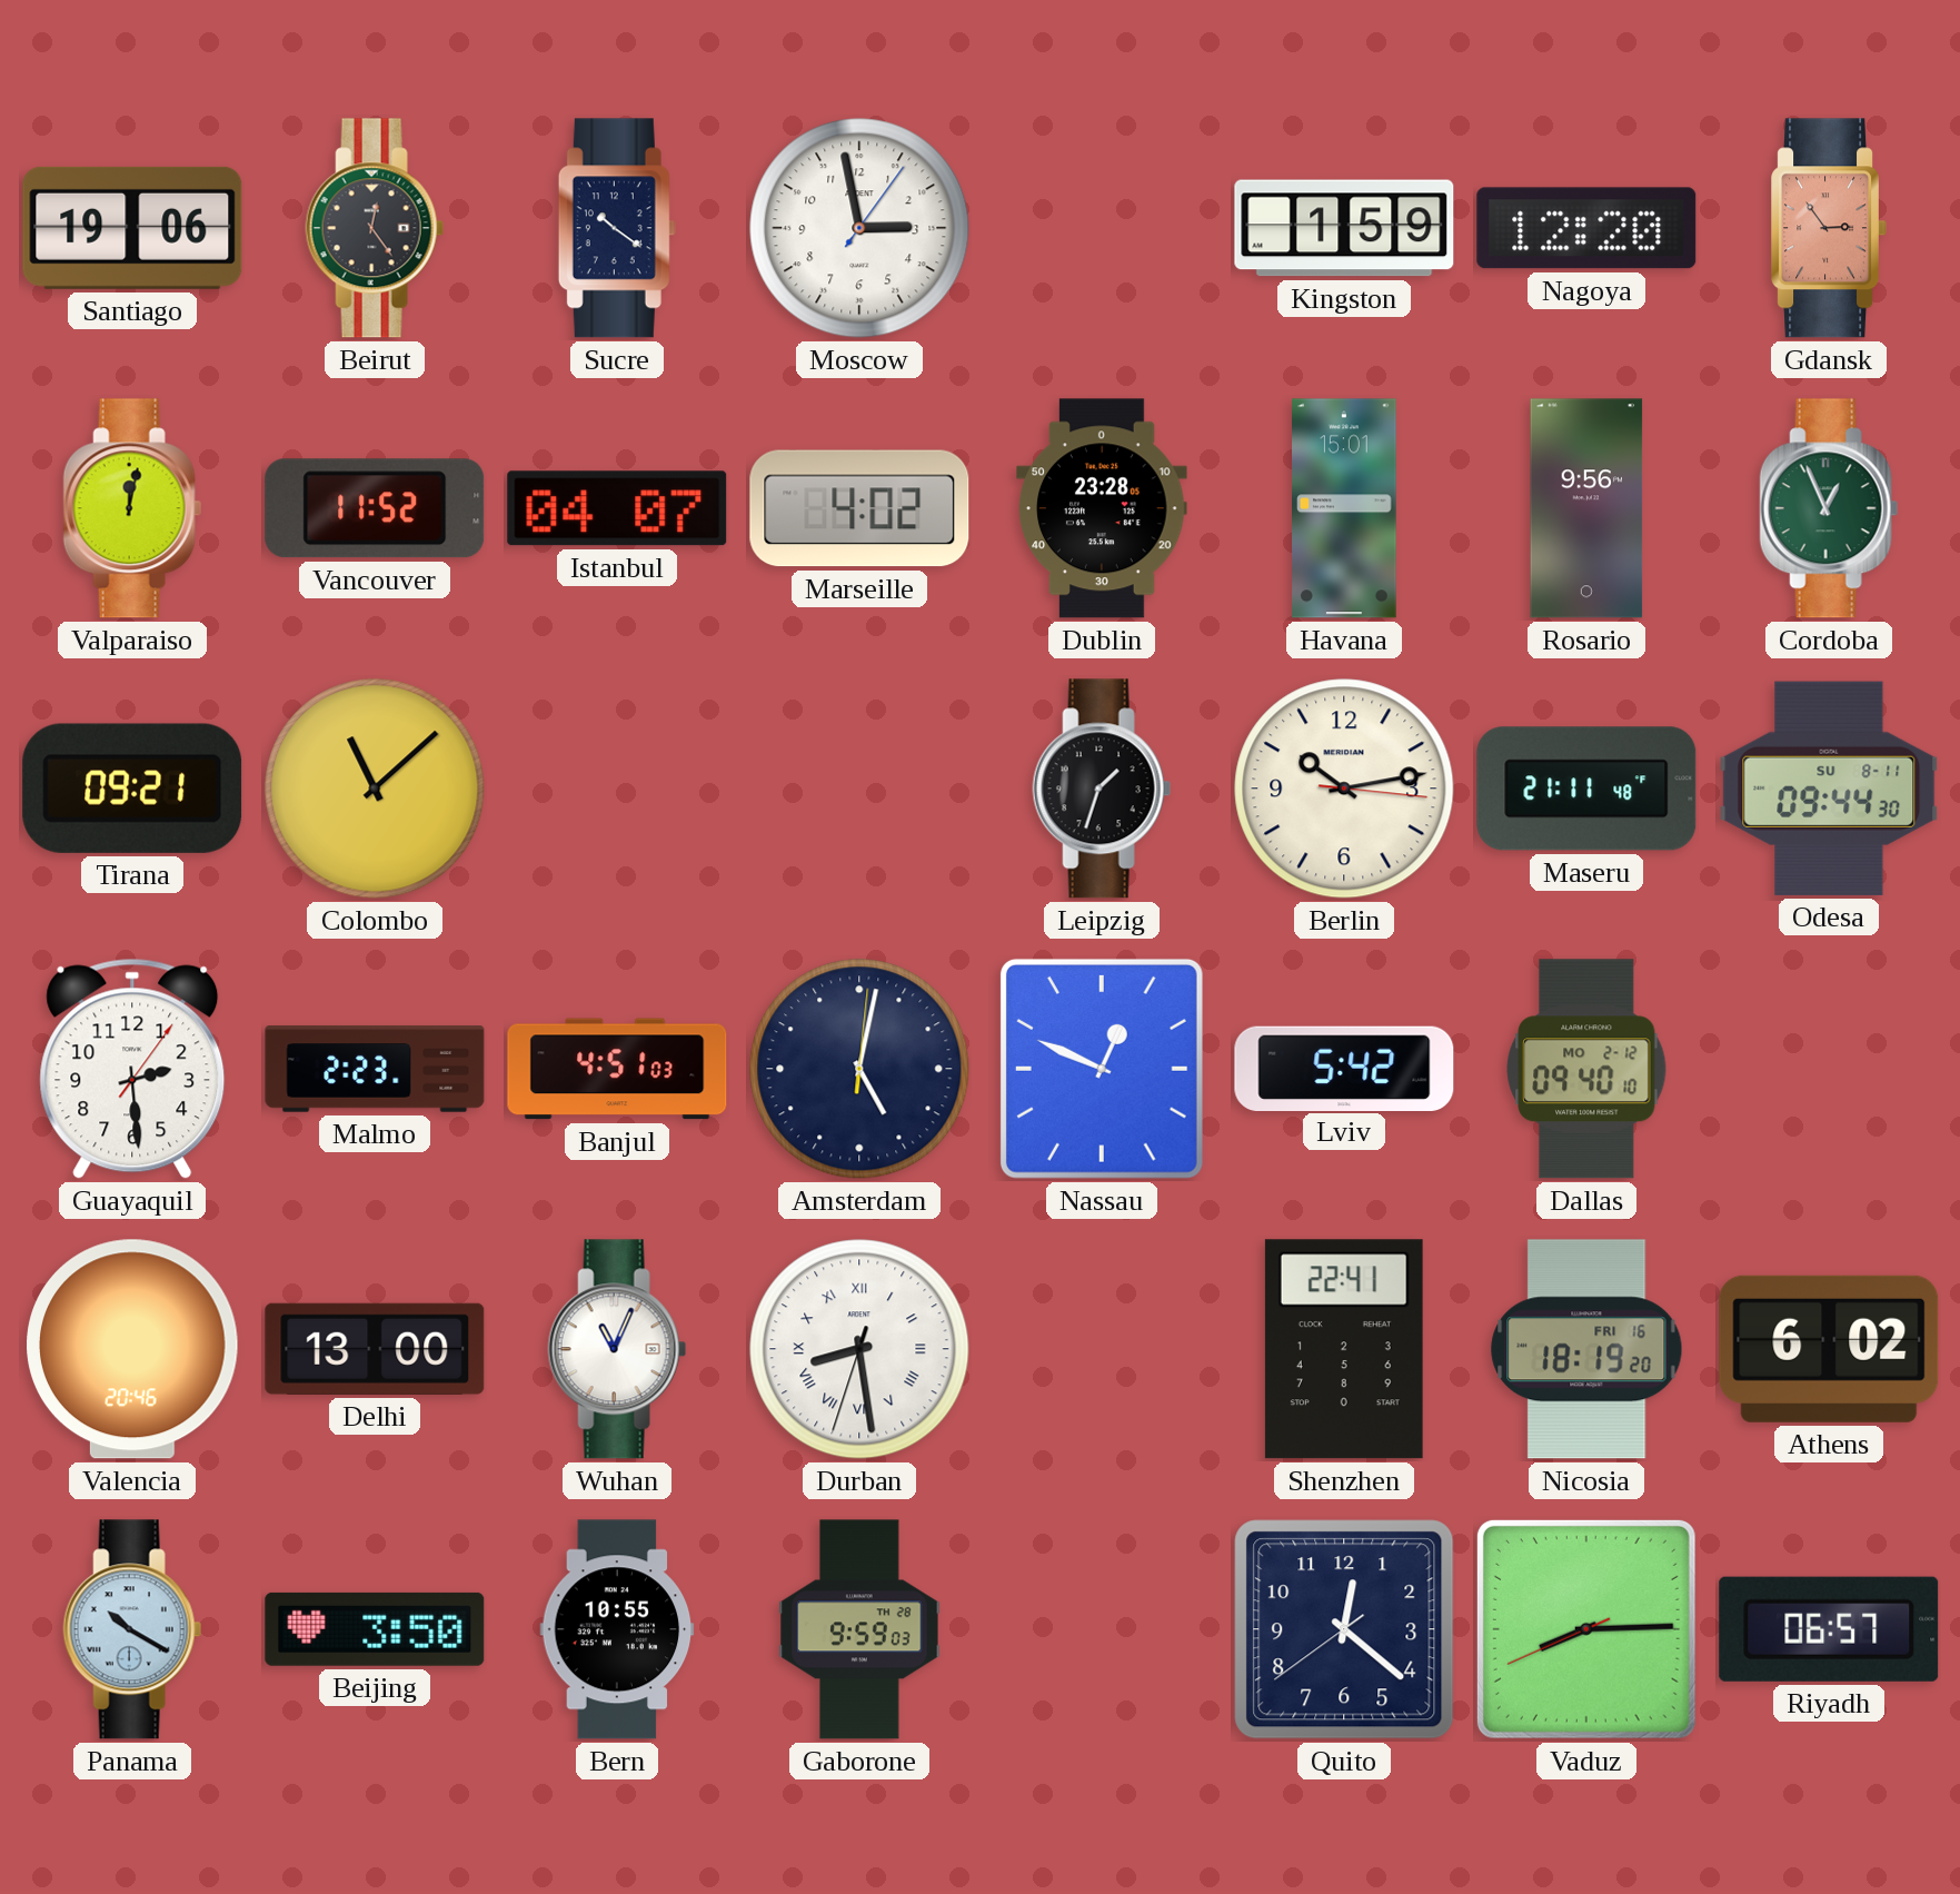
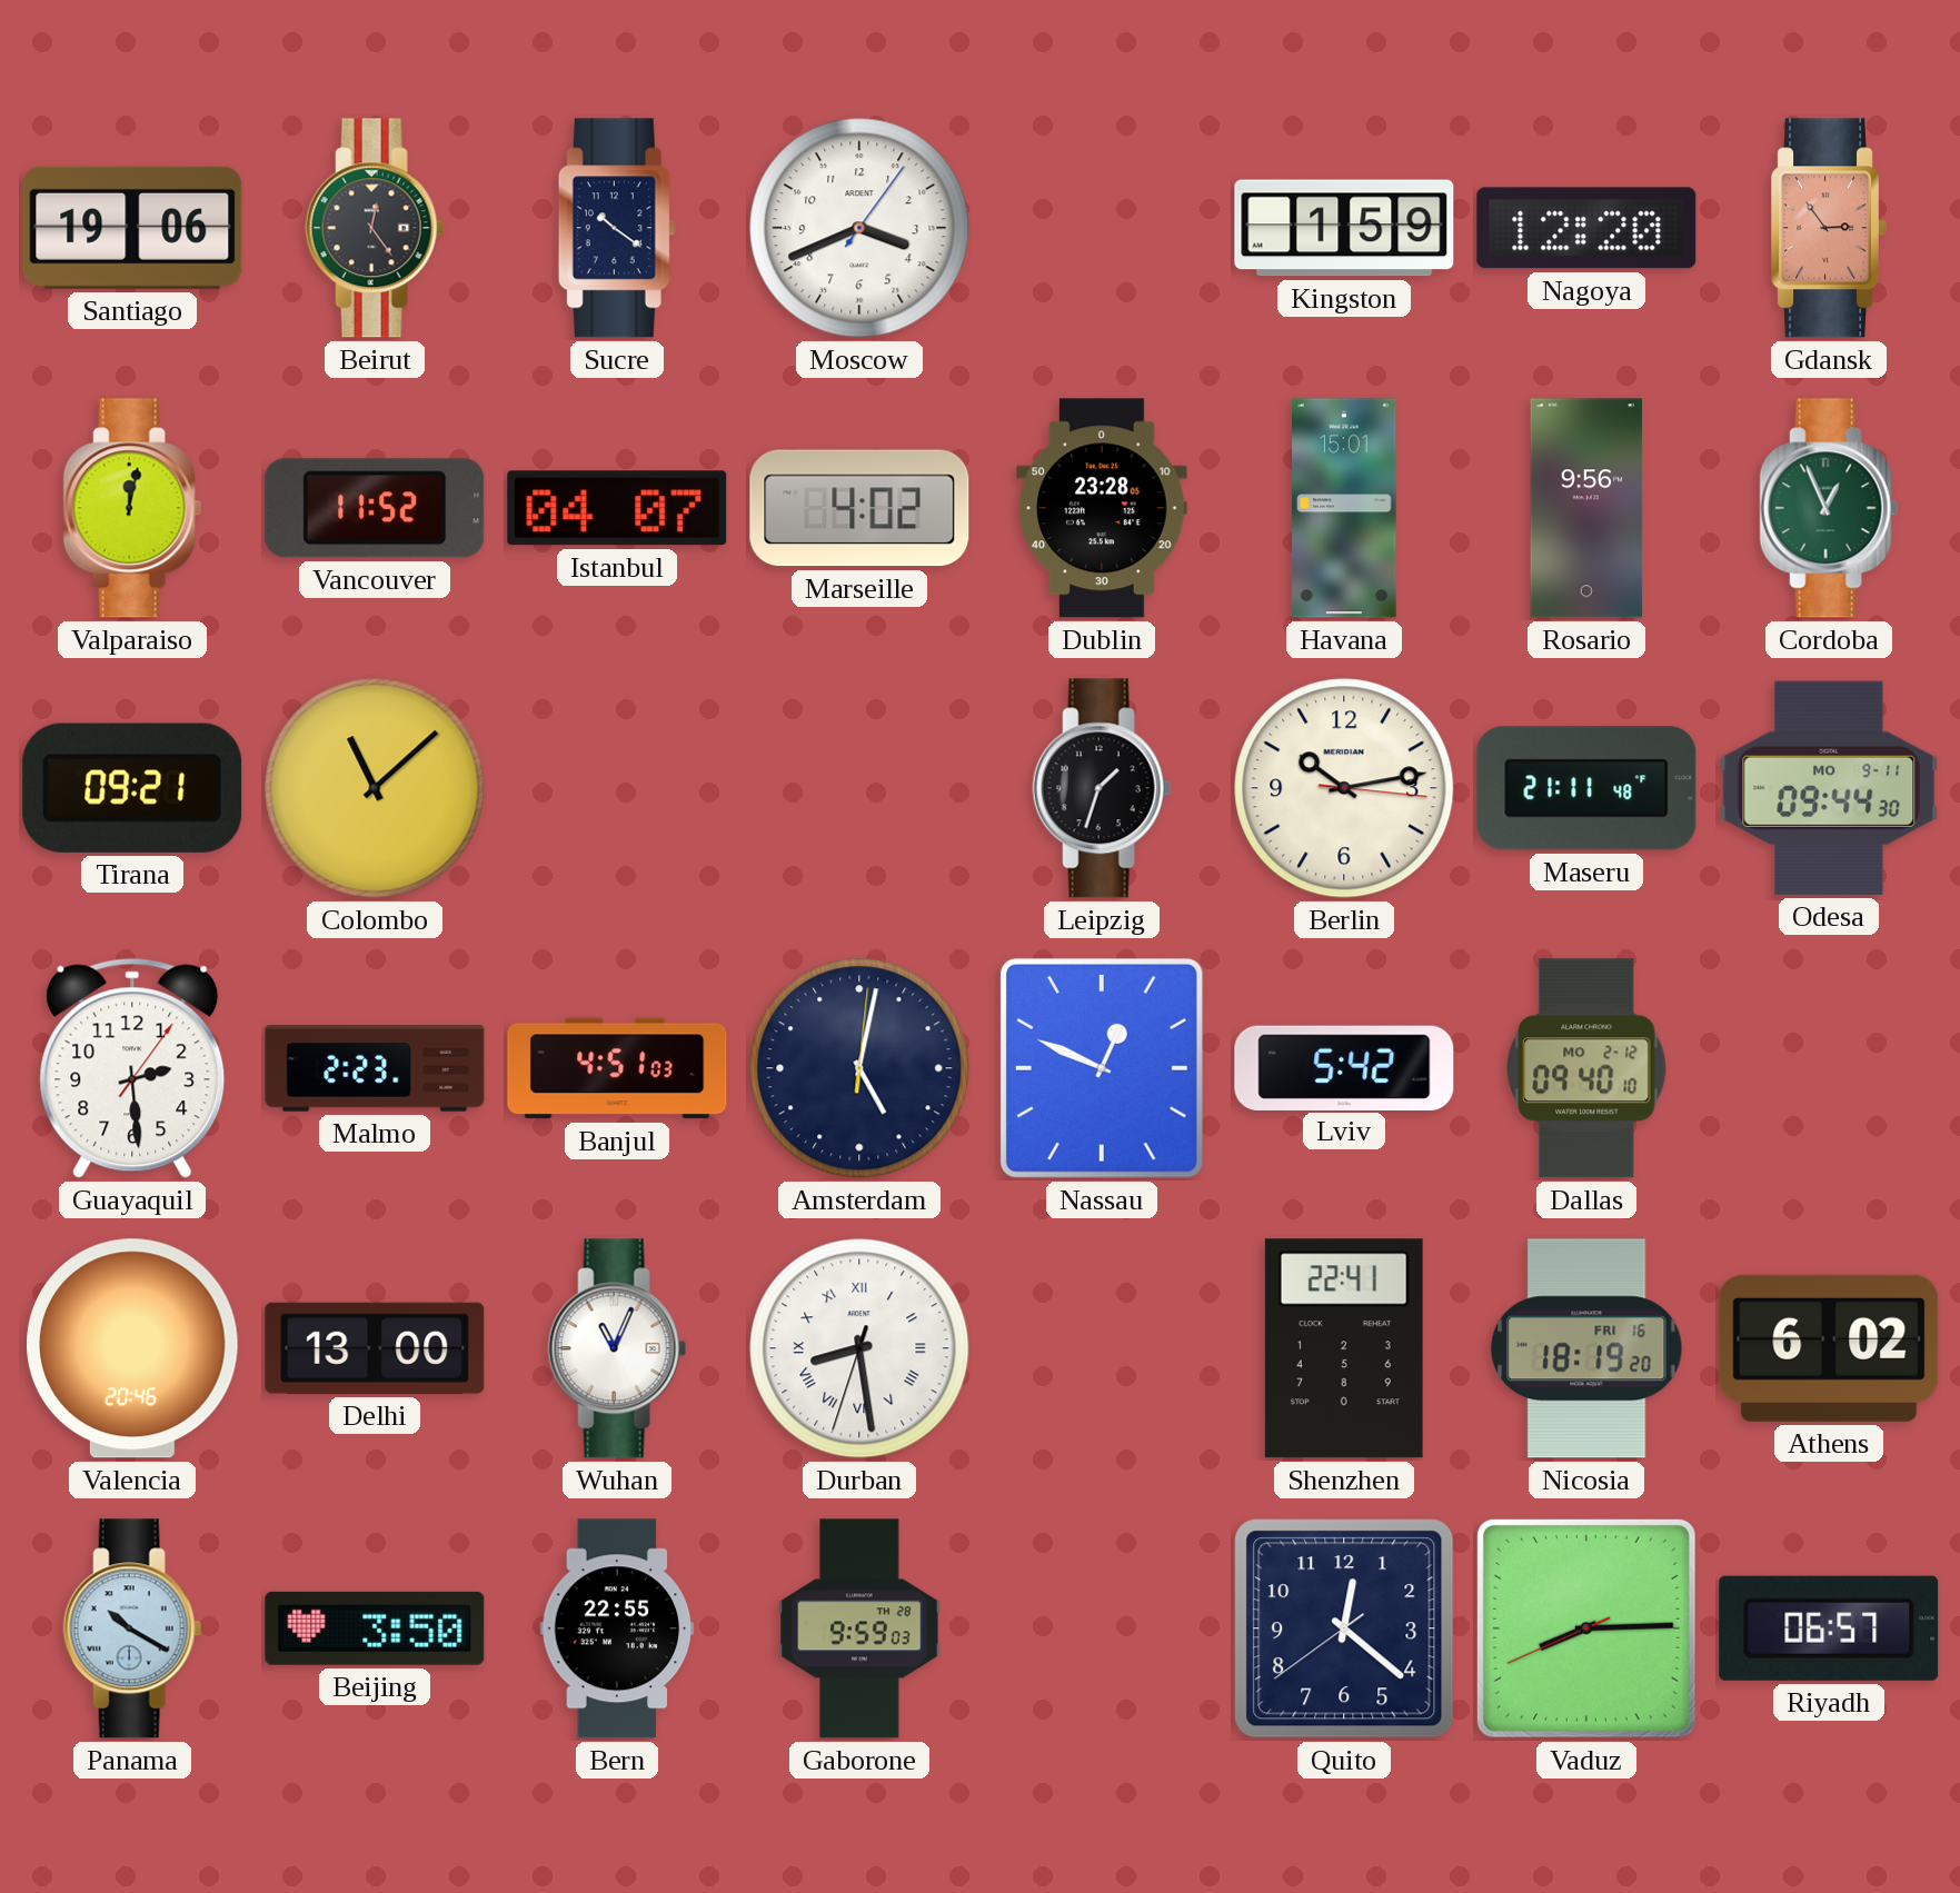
Moscow: 2:58 -> 3:41 (859, 228)
Odesa date: SU 8-11 -> MO 9-11 (1829, 788)
Bern: 10:55 -> 22:55 (617, 1628)
